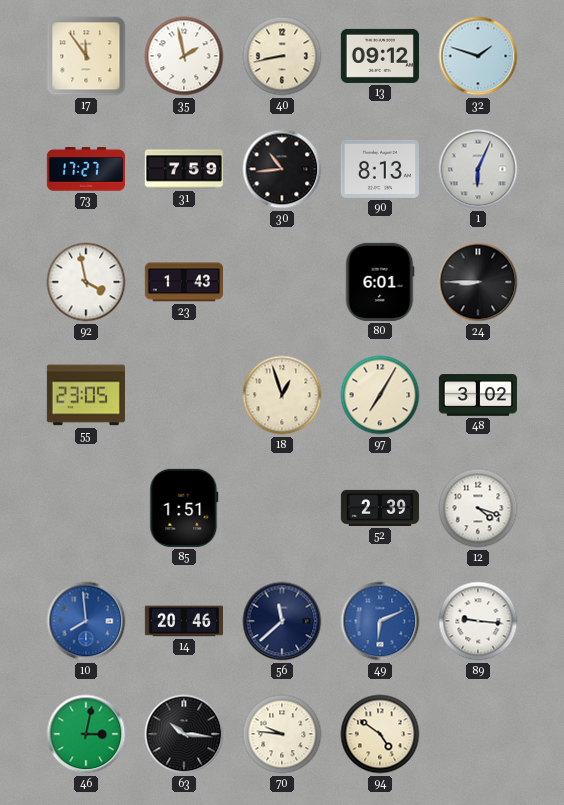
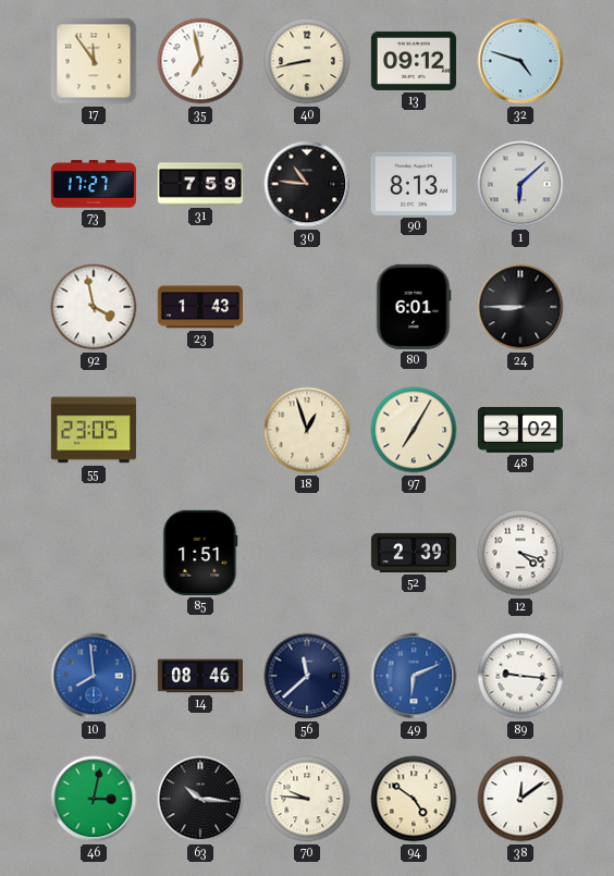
35: 1:58 -> 6:58 (200, 61)
32: 1:48 -> 4:48 (520, 61)
30: 10:44 -> 10:46 (307, 184)
1: 6:04 -> 6:08 (520, 184)
14: 20:46 -> 08:46 (200, 676)
38: none -> 12:09 (520, 799)
